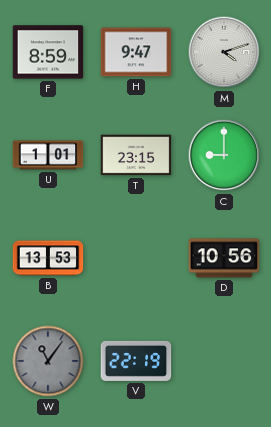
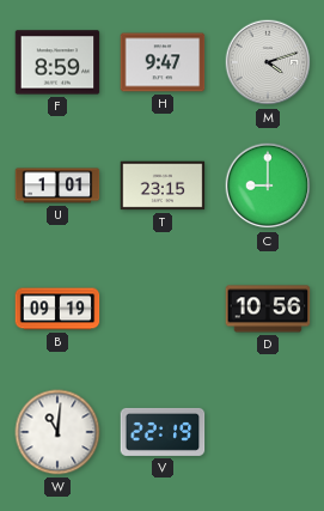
B: 13:53 -> 09:19 (57, 309)
W: 11:06 -> 11:01 (57, 432)
W dial: grey -> white (57, 432)
